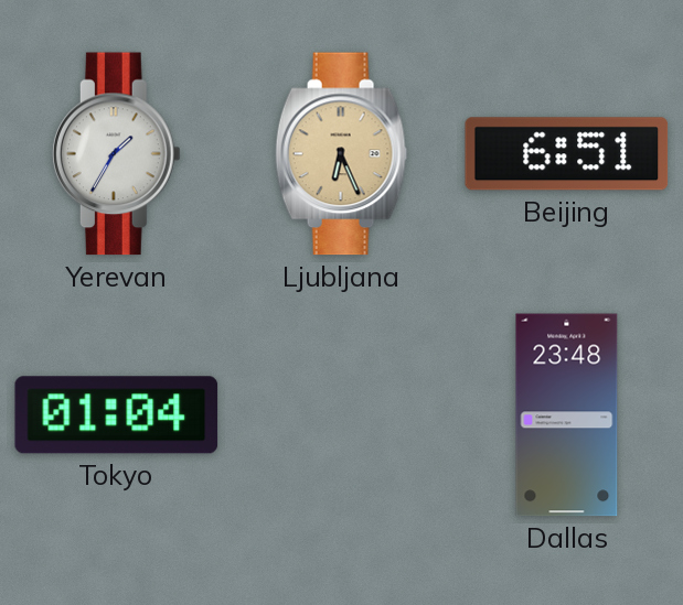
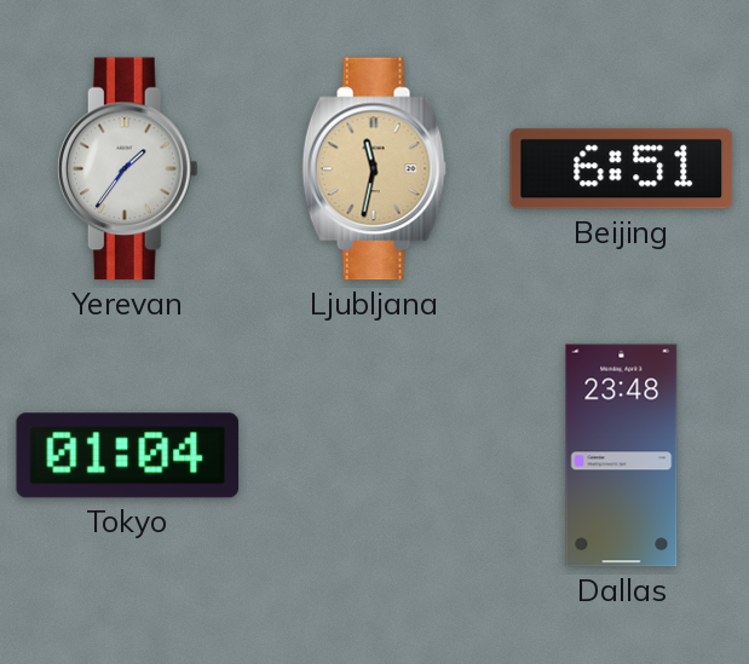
Yerevan: 1:35 -> 1:36 (127, 169)
Ljubljana: 6:26 -> 11:32 (375, 169)
